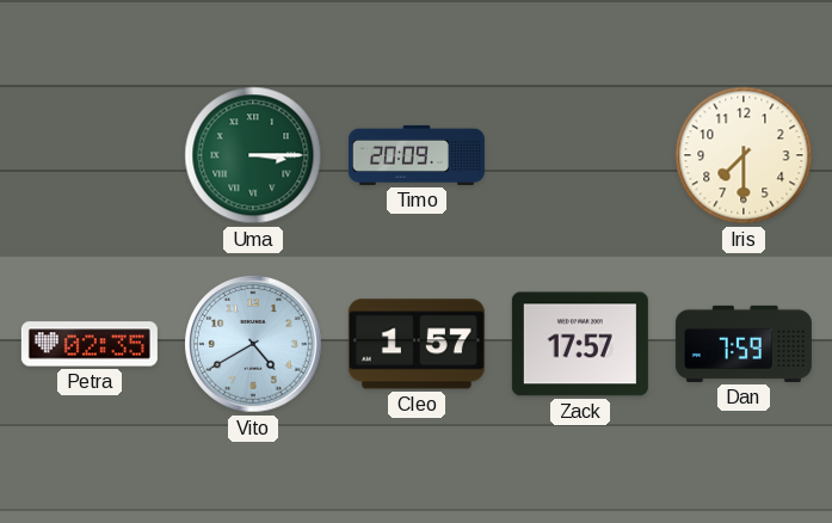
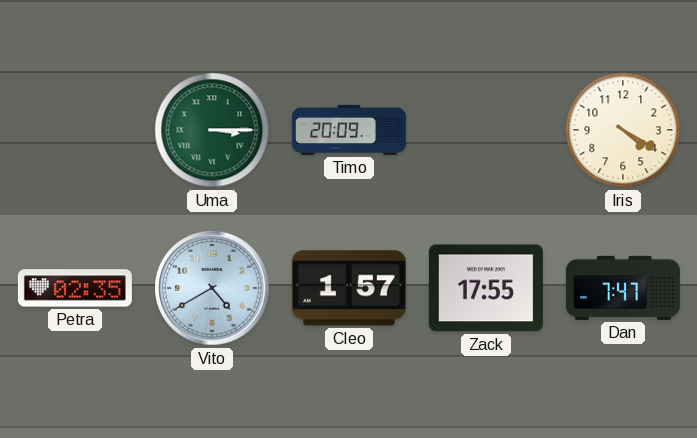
Iris: 7:30 -> 4:20 (623, 130)
Zack: 17:57 -> 17:55 (486, 288)
Dan: 7:59 -> 7:47 (623, 288)
